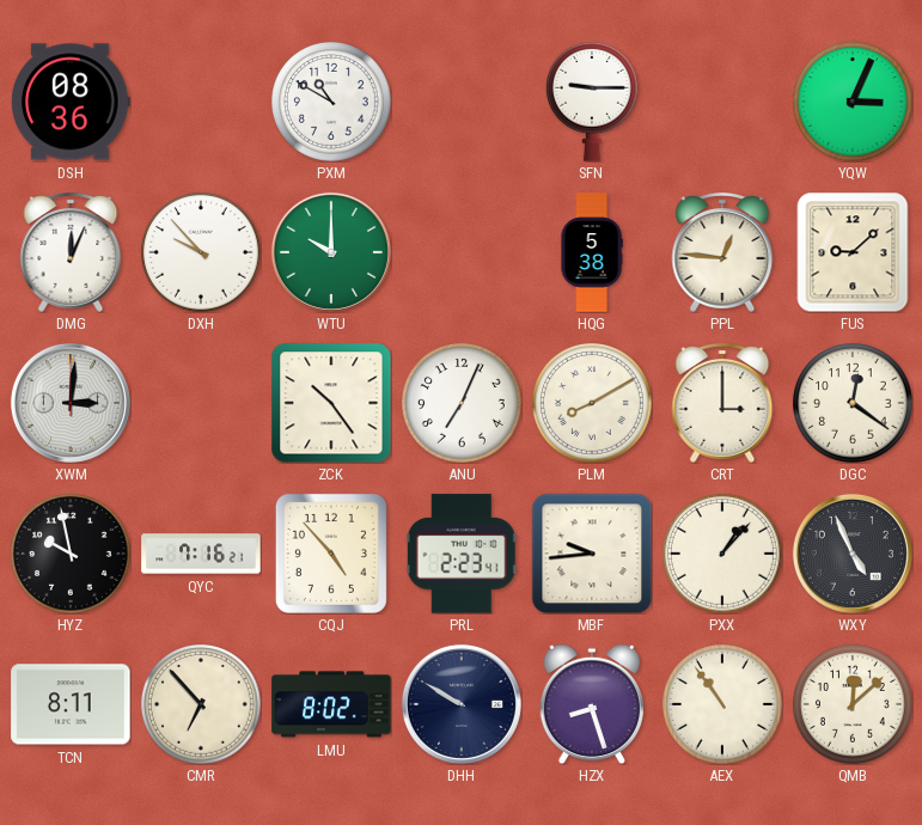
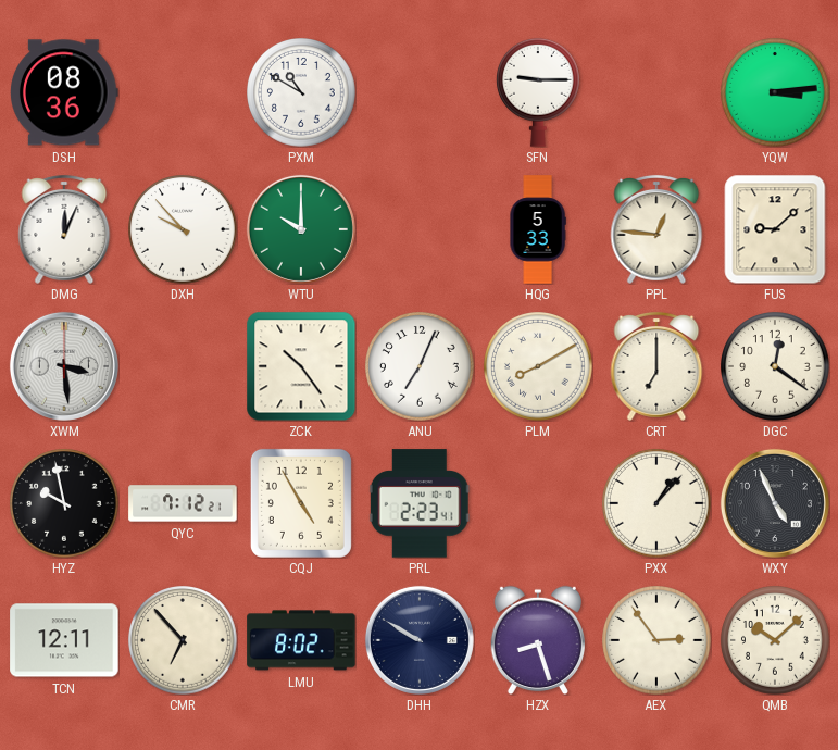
YQW: 3:04 -> 3:14 (776, 93)
HQG: 5:38 -> 5:33 (538, 229)
XWM: 3:01 -> 3:29 (64, 366)
CRT: 3:00 -> 7:00 (656, 366)
QYC: 7:16 -> 7:12 (183, 503)
CQJ: 4:53 -> 4:55 (301, 503)
MBF: 9:44 -> none (592, 554)
TCN: 8:11 -> 12:11 (64, 640)
AEX: 10:54 -> 2:54 (658, 641)
QMB: 12:08 -> 10:08 (776, 641)
